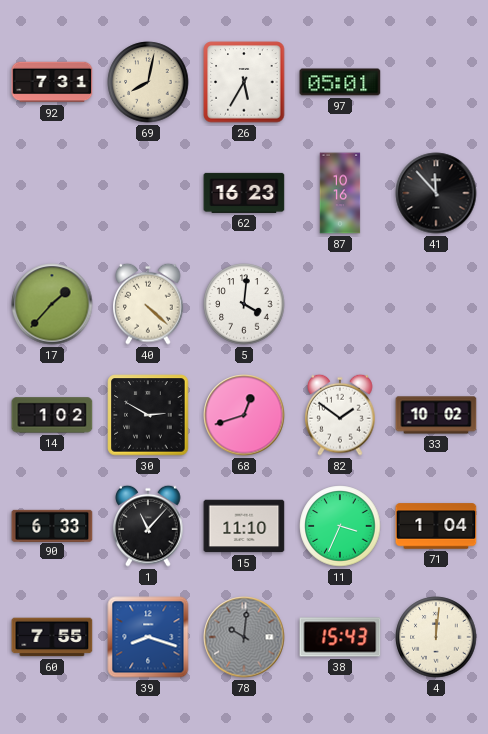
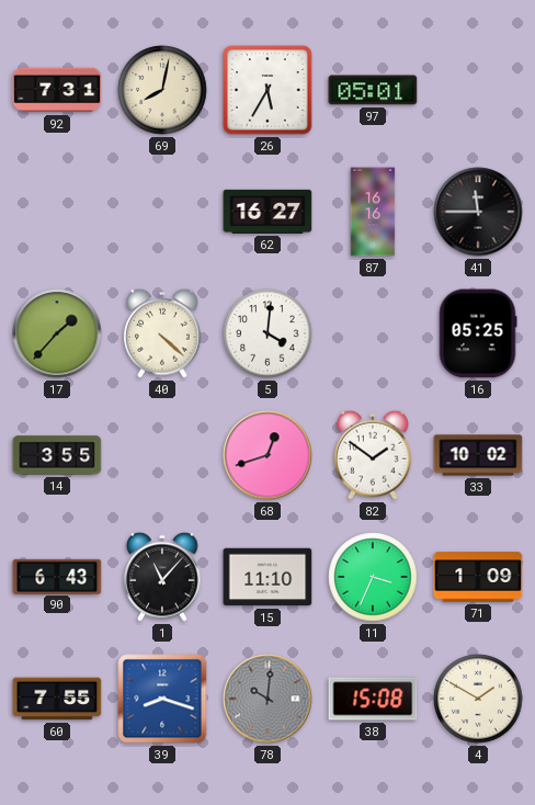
62: 16:23 -> 16:27 (267, 212)
87: 10:16 -> 16:16 (373, 212)
41: 11:53 -> 11:45 (478, 212)
16: none -> 05:25 (478, 333)
14: 1:02 -> 3:55 (57, 455)
30: 2:50 -> none (148, 415)
90: 6:33 -> 6:43 (57, 576)
71: 1:04 -> 1:09 (478, 577)
38: 15:43 -> 15:08 (373, 699)
4: 12:01 -> 1:50 (478, 699)
